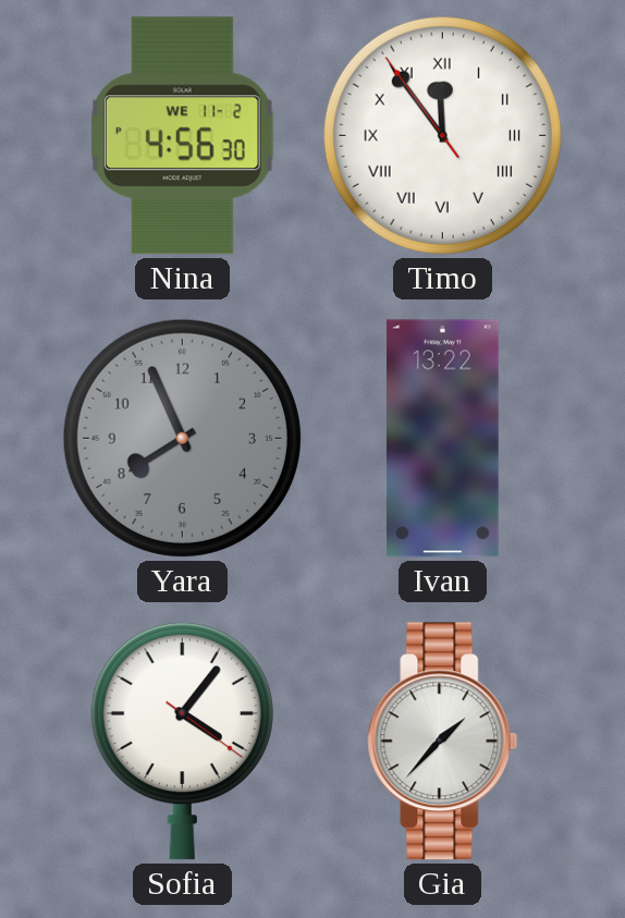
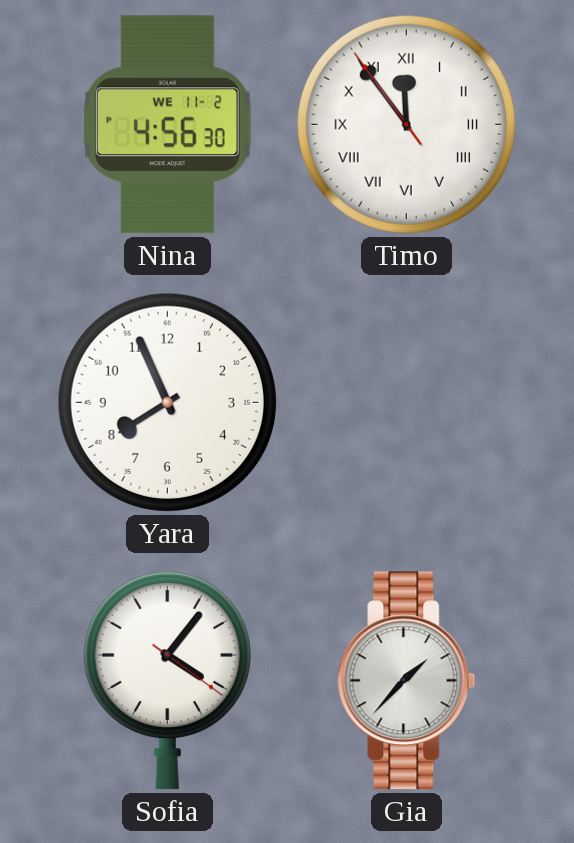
Yara dial: grey -> white (167, 402)
Ivan: 13:22 -> none (442, 439)
